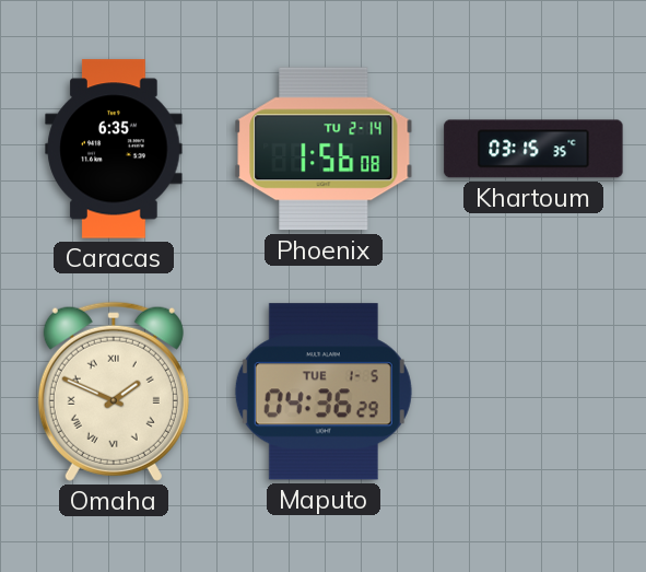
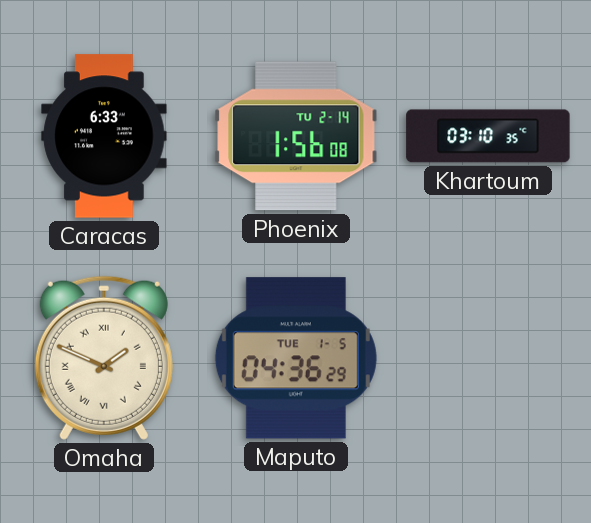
Caracas: 6:35 -> 6:33 (104, 136)
Khartoum: 03:15 -> 03:10 (488, 136)
